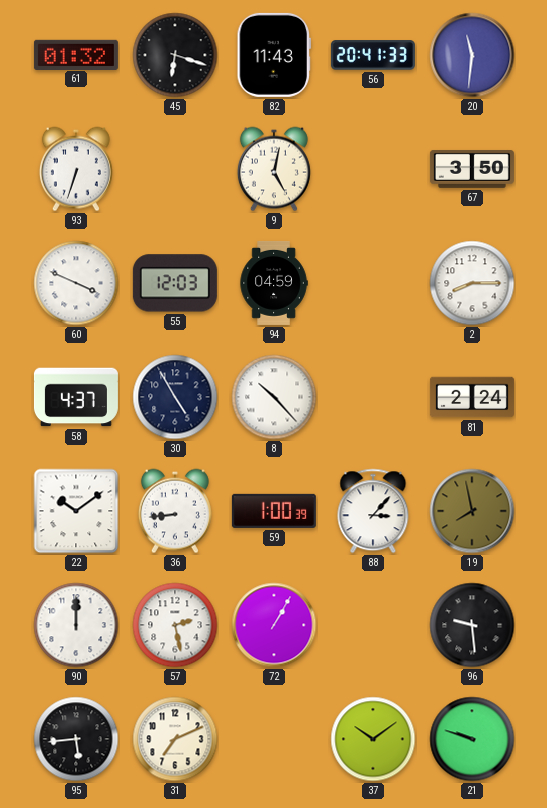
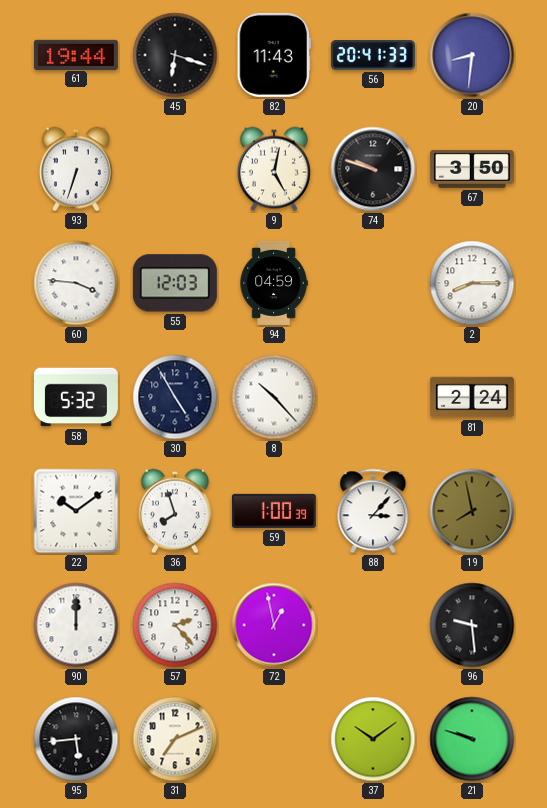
61: 01:32 -> 19:44 (76, 54)
20: 11:31 -> 8:31 (472, 55)
74: none -> 9:48 (373, 169)
60: 3:49 -> 3:46 (76, 283)
58: 4:37 -> 5:32 (76, 397)
36: 8:44 -> 7:57 (175, 511)
57: 2:28 -> 2:23 (175, 625)
72: 1:05 -> 12:58 (274, 625)
